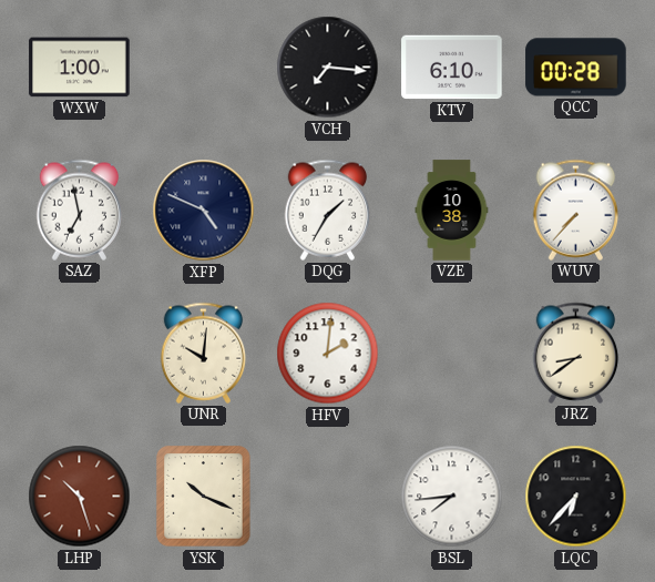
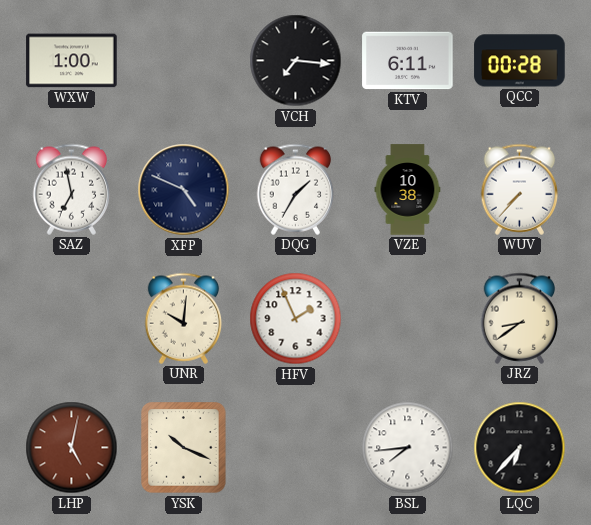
KTV: 6:10 -> 6:11 (408, 61)
HFV: 2:01 -> 1:56 (296, 319)
LHP: 10:27 -> 5:02 (72, 448)
